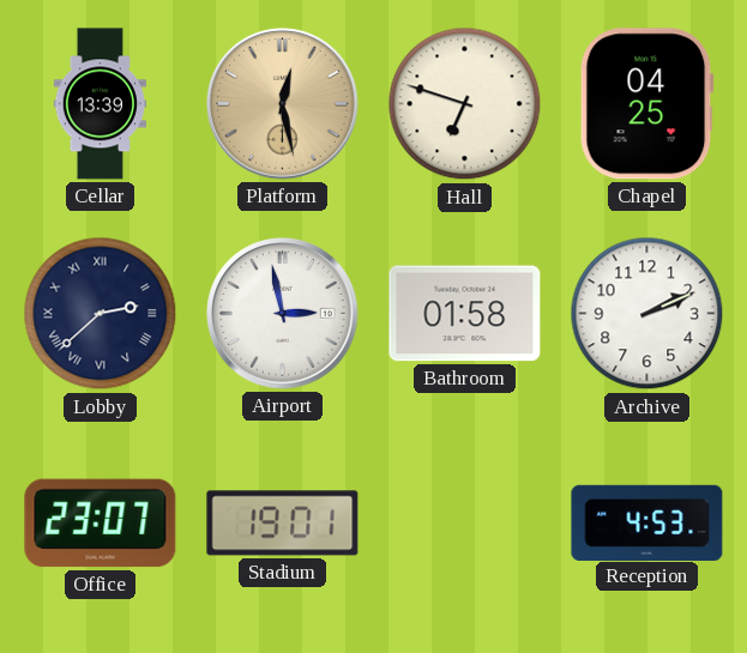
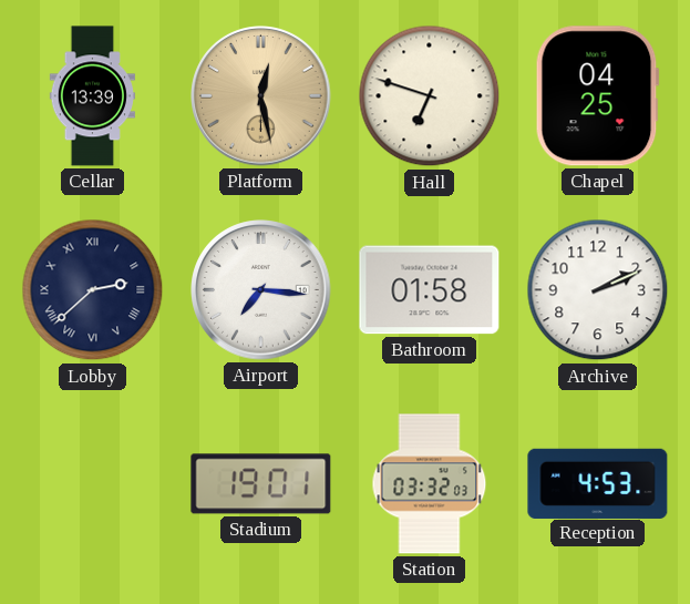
Airport: 2:58 -> 7:16 (261, 290)
Office: 23:07 -> none (101, 524)
Station: none -> 03:32 (430, 484)
